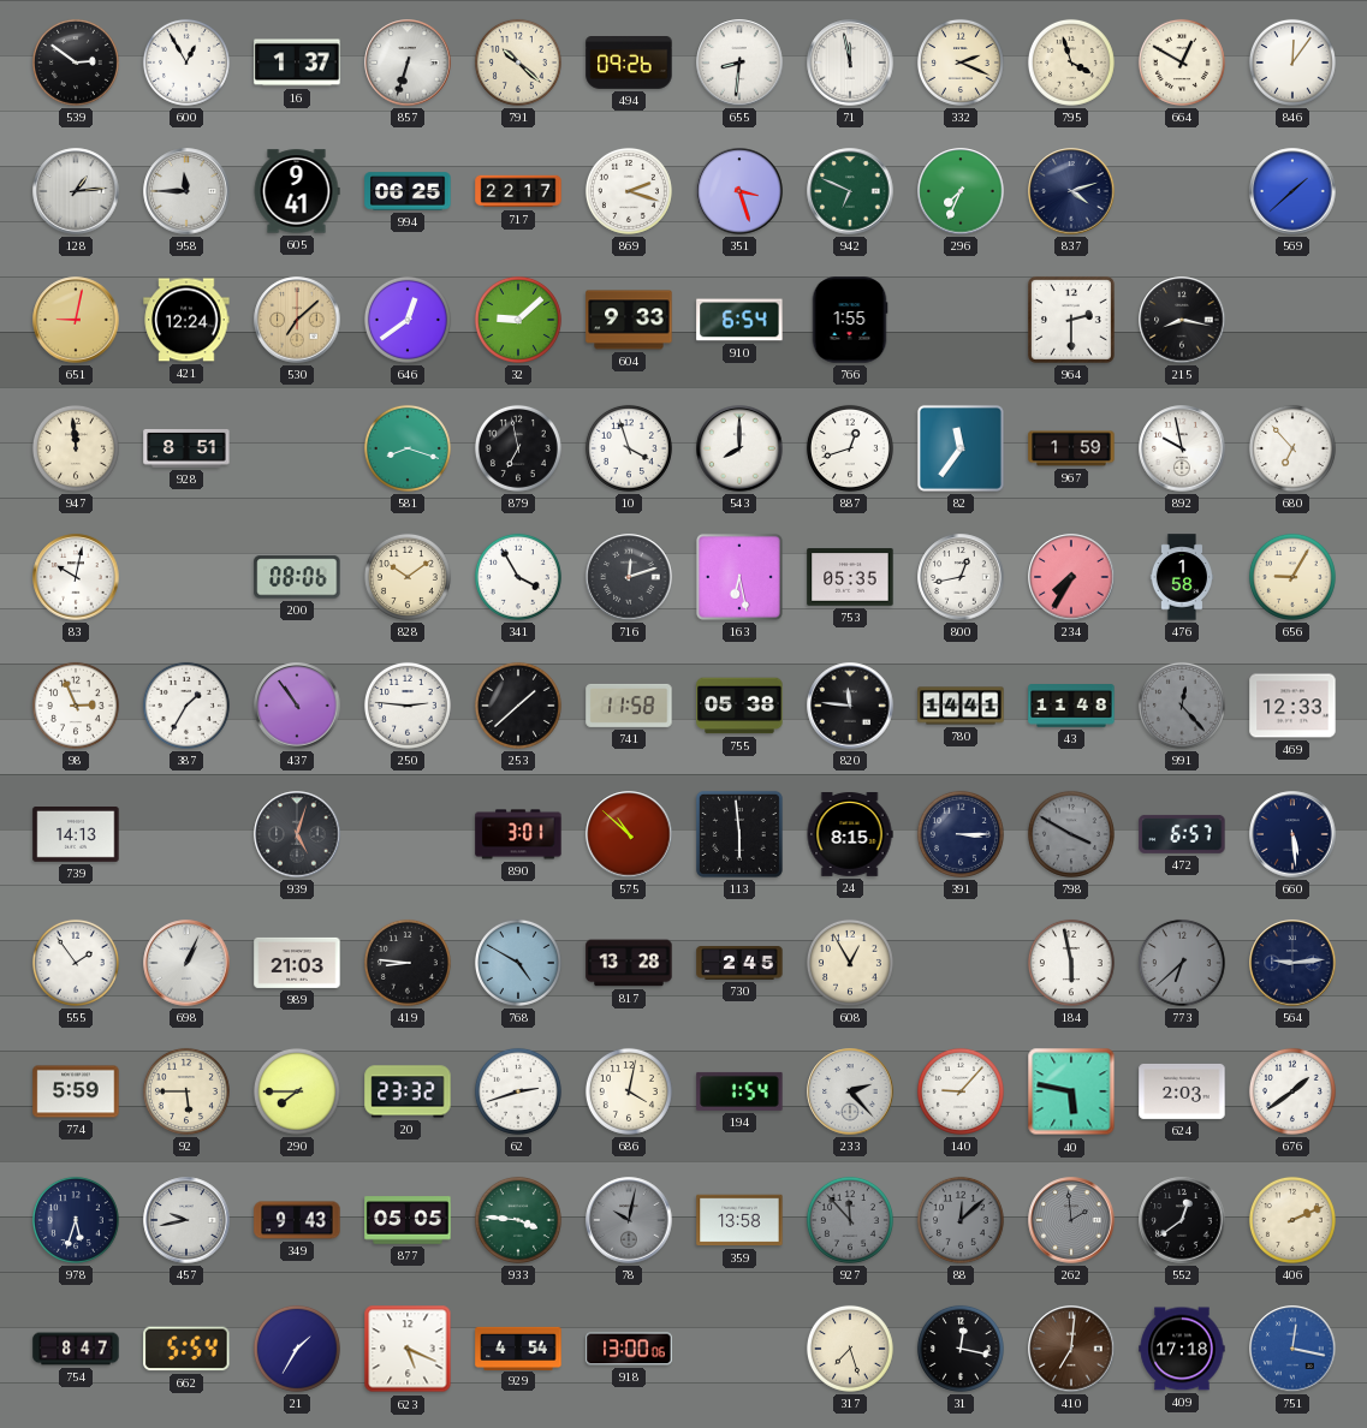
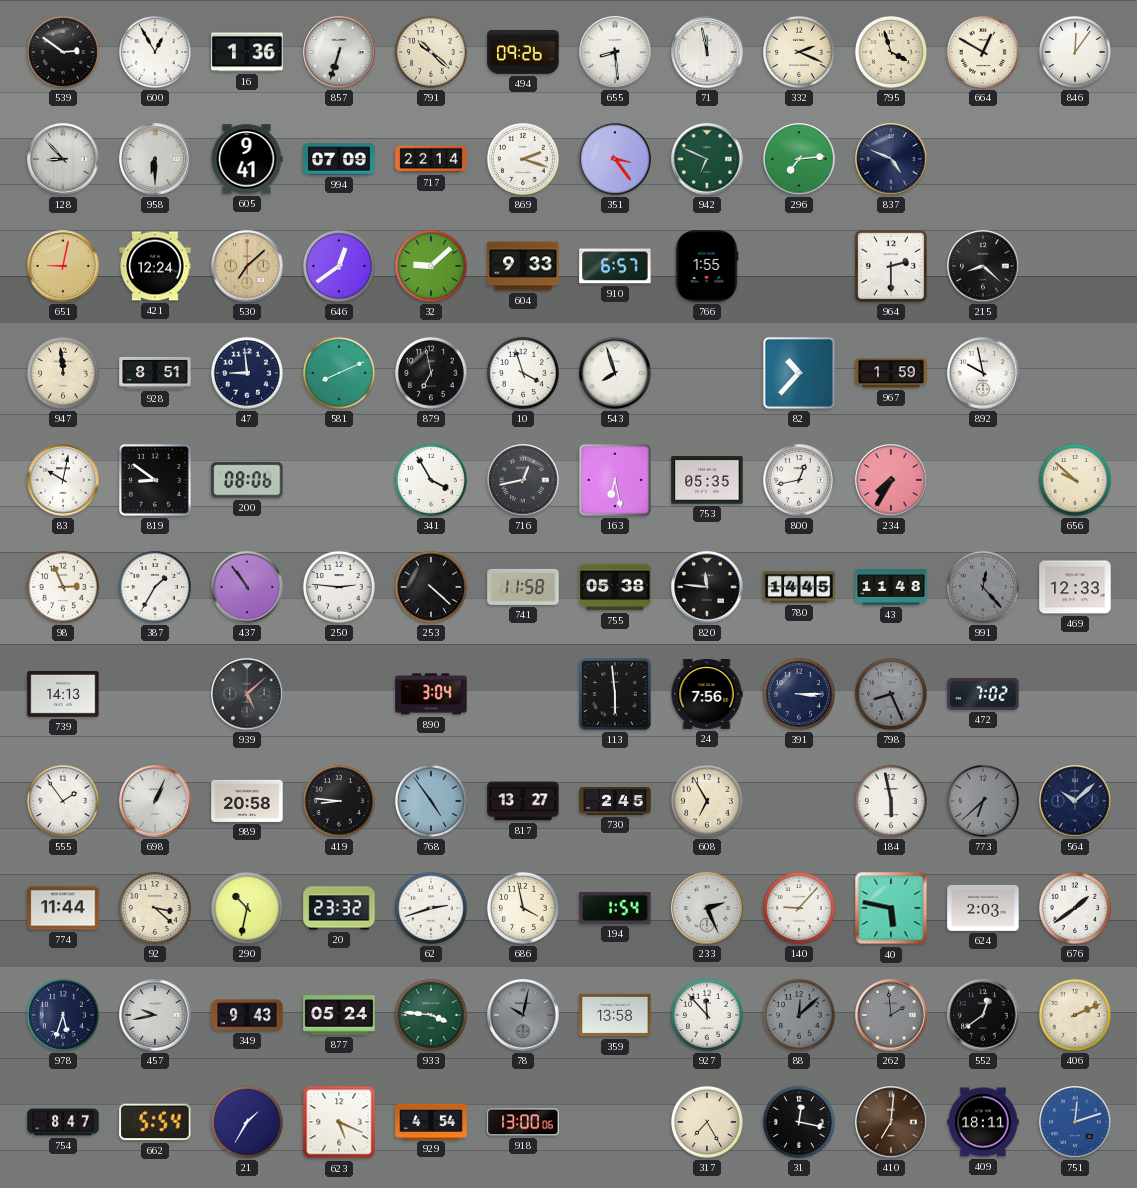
16: 1:37 -> 1:36 (247, 52)
655: 8:31 -> 8:29 (615, 52)
128: 1:14 -> 8:53 (63, 159)
958: 11:45 -> 6:30 (155, 159)
994: 06:25 -> 07:09 (339, 159)
717: 22:17 -> 22:14 (431, 159)
351: 3:27 -> 3:24 (615, 159)
296: 7:34 -> 7:14 (799, 159)
837: 4:12 -> 4:49 (891, 159)
569: 1:38 -> none (1292, 191)
910: 6:54 -> 6:57 (615, 266)
215: 8:17 -> 8:22 (983, 266)
47: none -> 8:59 (247, 373)
581: 8:18 -> 8:11 (339, 373)
543: 8:00 -> 7:57 (615, 373)
887: 12:42 -> none (850, 448)
82: 11:36 -> 10:37 (799, 373)
680: 6:53 -> none (1292, 448)
819: none -> 8:51 (155, 480)
828: 10:09 -> none (408, 577)
716: 12:12 -> 12:43 (523, 480)
476: 1:58 -> none (1182, 577)
656: 9:05 -> 9:52 (1075, 480)
253: 1:38 -> 4:22 (431, 587)
780: 14:41 -> 14:45 (799, 587)
939: 5:03 -> 5:08 (247, 694)
890: 3:01 -> 3:04 (431, 694)
575: 10:52 -> none (629, 834)
24: 8:15 -> 7:56 (707, 695)
798: 3:50 -> 8:26 (891, 694)
472: 6:57 -> 7:02 (983, 694)
660: 5:29 -> none (1292, 834)
989: 21:03 -> 20:58 (247, 801)
768: 4:50 -> 4:54 (431, 801)
817: 13:28 -> 13:27 (523, 801)
608: 12:55 -> 6:55 (707, 801)
564: 9:14 -> 10:08 (1075, 801)
774: 5:59 -> 11:44 (63, 908)
92: 5:45 -> 3:22 (155, 908)
290: 7:45 -> 10:32 (247, 908)
686: 4:02 -> 3:58 (523, 908)
233: 2:23 -> 2:26 (707, 908)
877: 05:05 -> 05:24 (339, 1015)
927 dial: grey -> white (707, 1015)
317: 7:27 -> 7:25 (707, 1122)
409: 17:18 -> 18:11 (983, 1122)
751: 12:17 -> 12:12 (1075, 1122)
